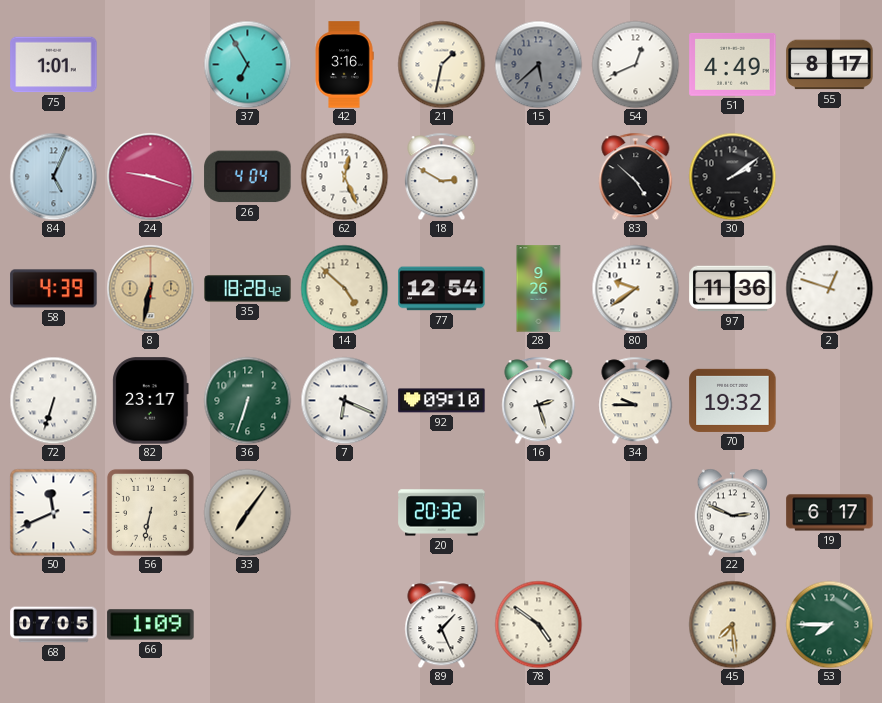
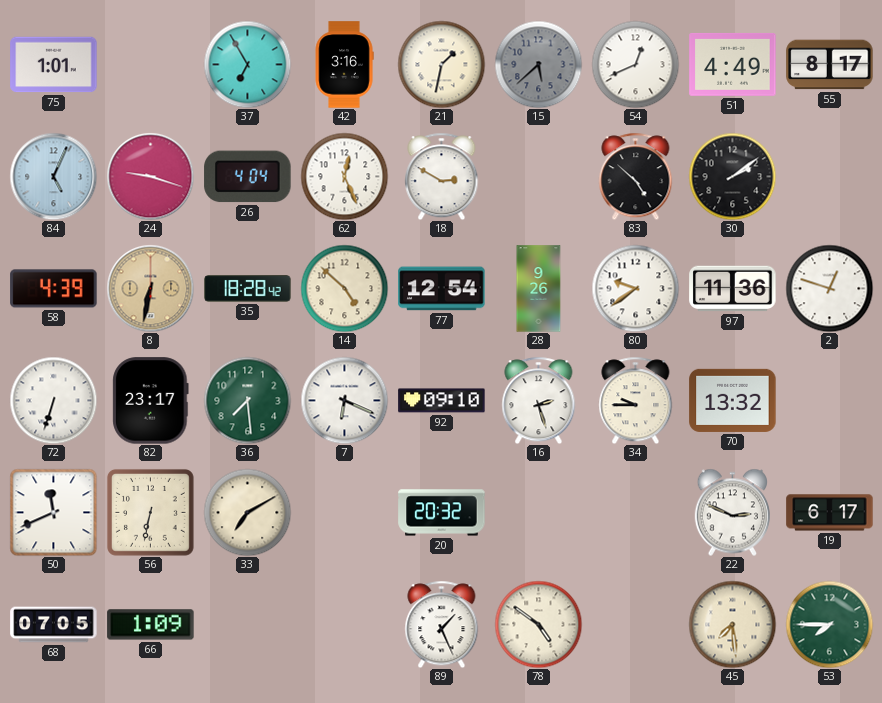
36: 6:33 -> 7:29 (247, 400)
70: 19:32 -> 13:32 (733, 400)
33: 7:06 -> 7:10 (247, 512)
